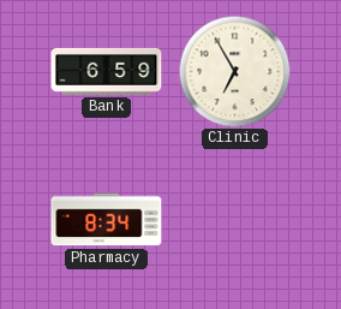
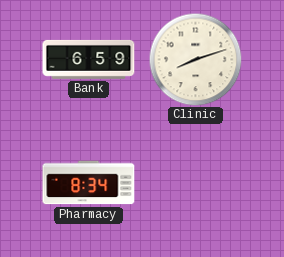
Clinic: 6:55 -> 8:12 (195, 59)
